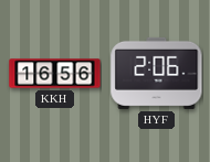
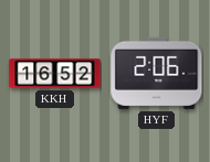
KKH: 16:56 -> 16:52 (55, 74)
